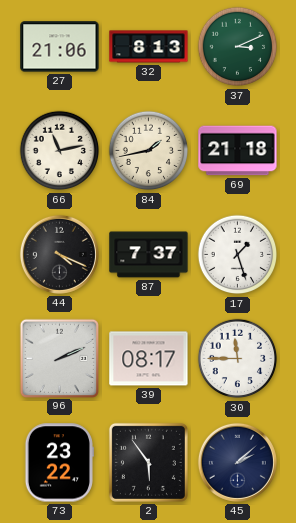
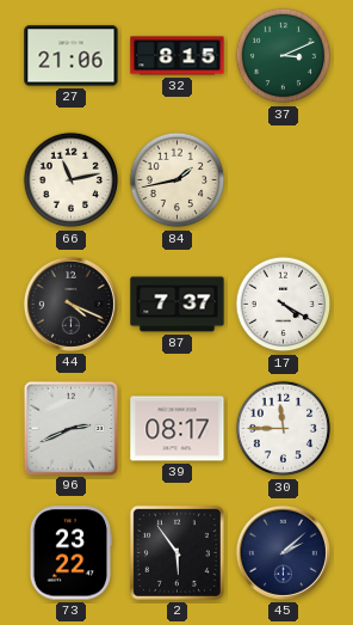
32: 8:13 -> 8:15 (178, 56)
69: 21:18 -> none (238, 151)
17: 1:27 -> 4:20 (284, 305)
96: 2:11 -> 2:41 (70, 428)
